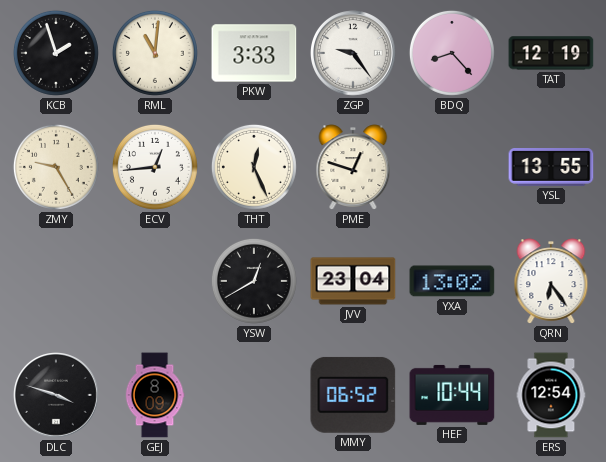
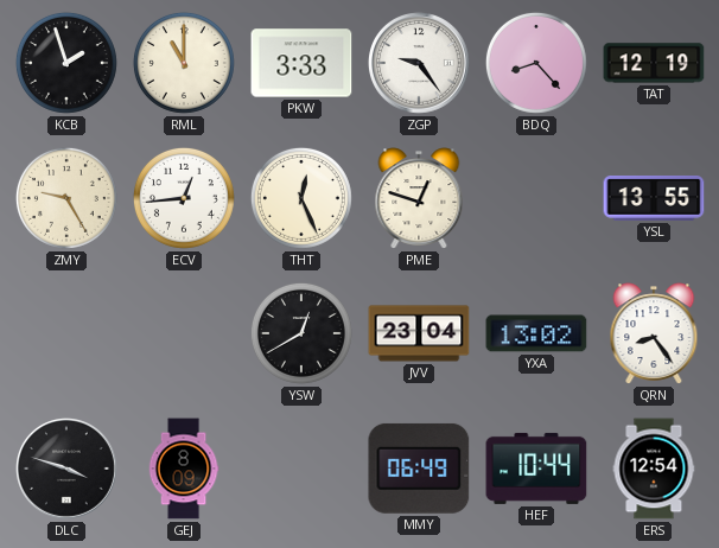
RML: 11:01 -> 11:00 (184, 63)
QRN: 6:24 -> 8:24 (654, 333)
MMY: 06:52 -> 06:49 (419, 469)
